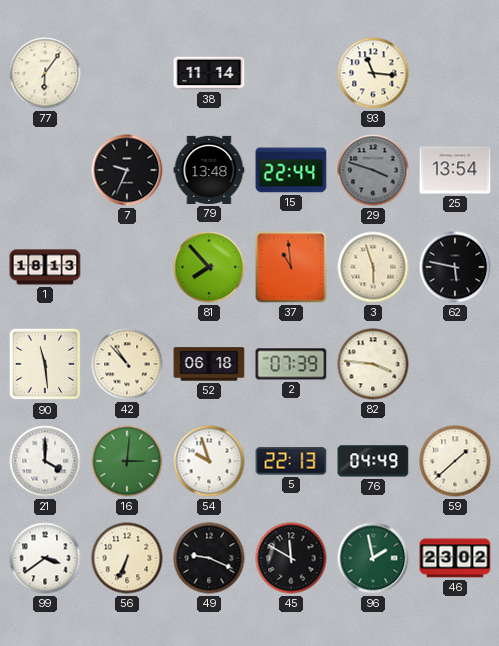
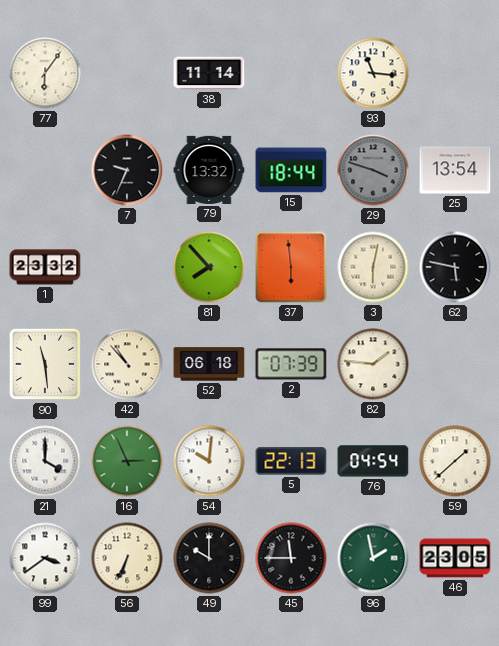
79: 13:48 -> 13:32 (209, 170)
15: 22:44 -> 18:44 (291, 170)
1: 18:13 -> 23:32 (45, 267)
37: 10:59 -> 5:59 (291, 267)
3: 5:57 -> 6:02 (373, 267)
82: 3:46 -> 1:46 (373, 364)
16: 3:01 -> 2:56 (127, 461)
54: 9:57 -> 10:01 (209, 461)
76: 04:49 -> 04:54 (373, 461)
49: 9:19 -> 10:00 (209, 558)
45: 11:50 -> 11:45 (291, 558)
46: 23:02 -> 23:05 (455, 558)
